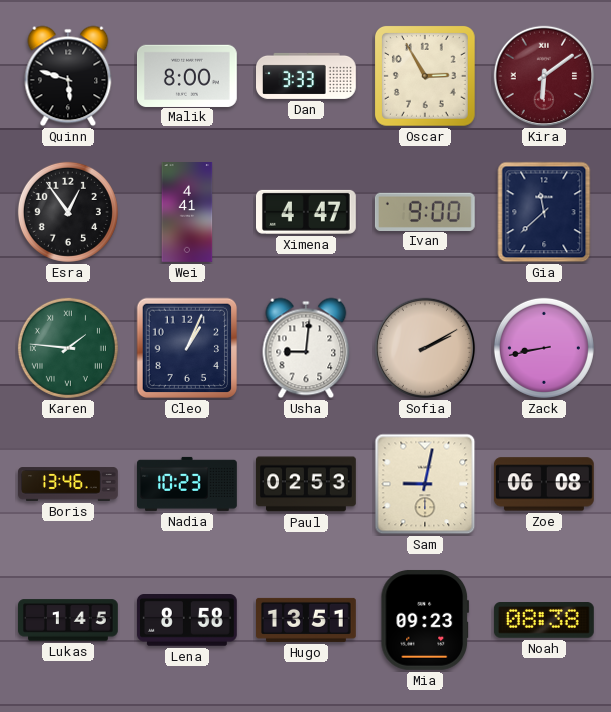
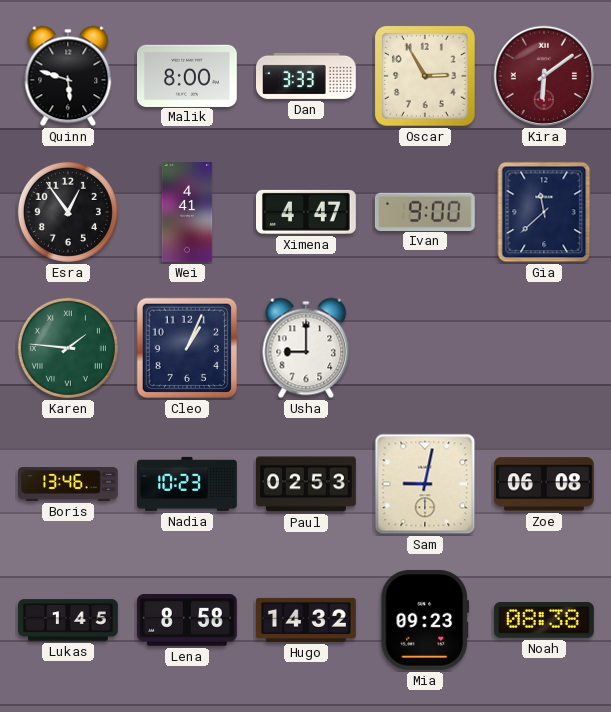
Usha: 9:01 -> 9:00 (306, 348)
Sofia: 2:10 -> none (425, 348)
Zack: 8:43 -> none (544, 348)
Hugo: 13:51 -> 14:32 (307, 620)
